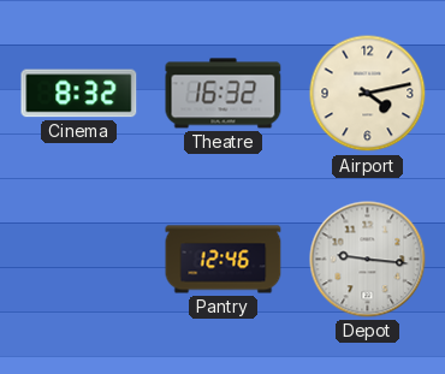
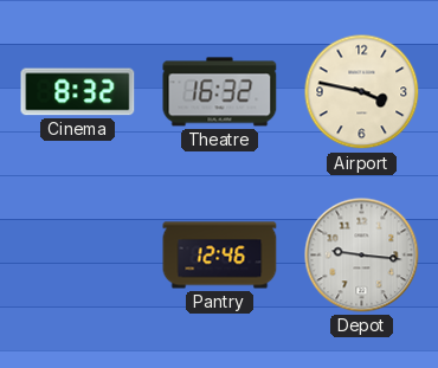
Airport: 4:13 -> 3:47 (362, 92)
